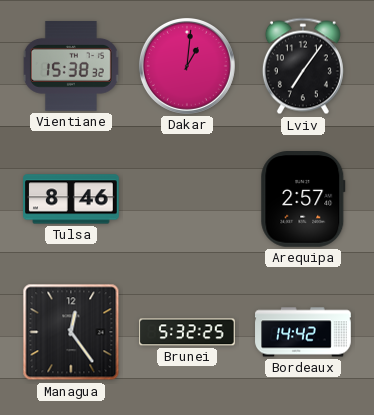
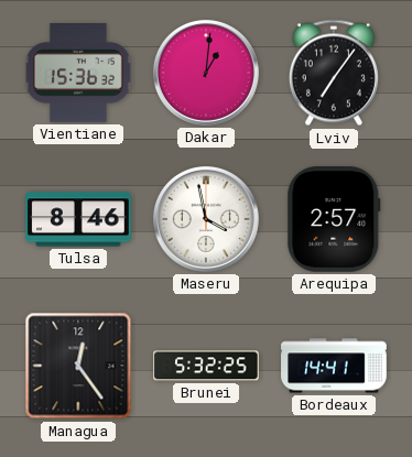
Vientiane: 15:38 -> 15:36 (78, 74)
Maseru: none -> 3:58 (206, 219)
Bordeaux: 14:42 -> 14:41 (334, 366)
